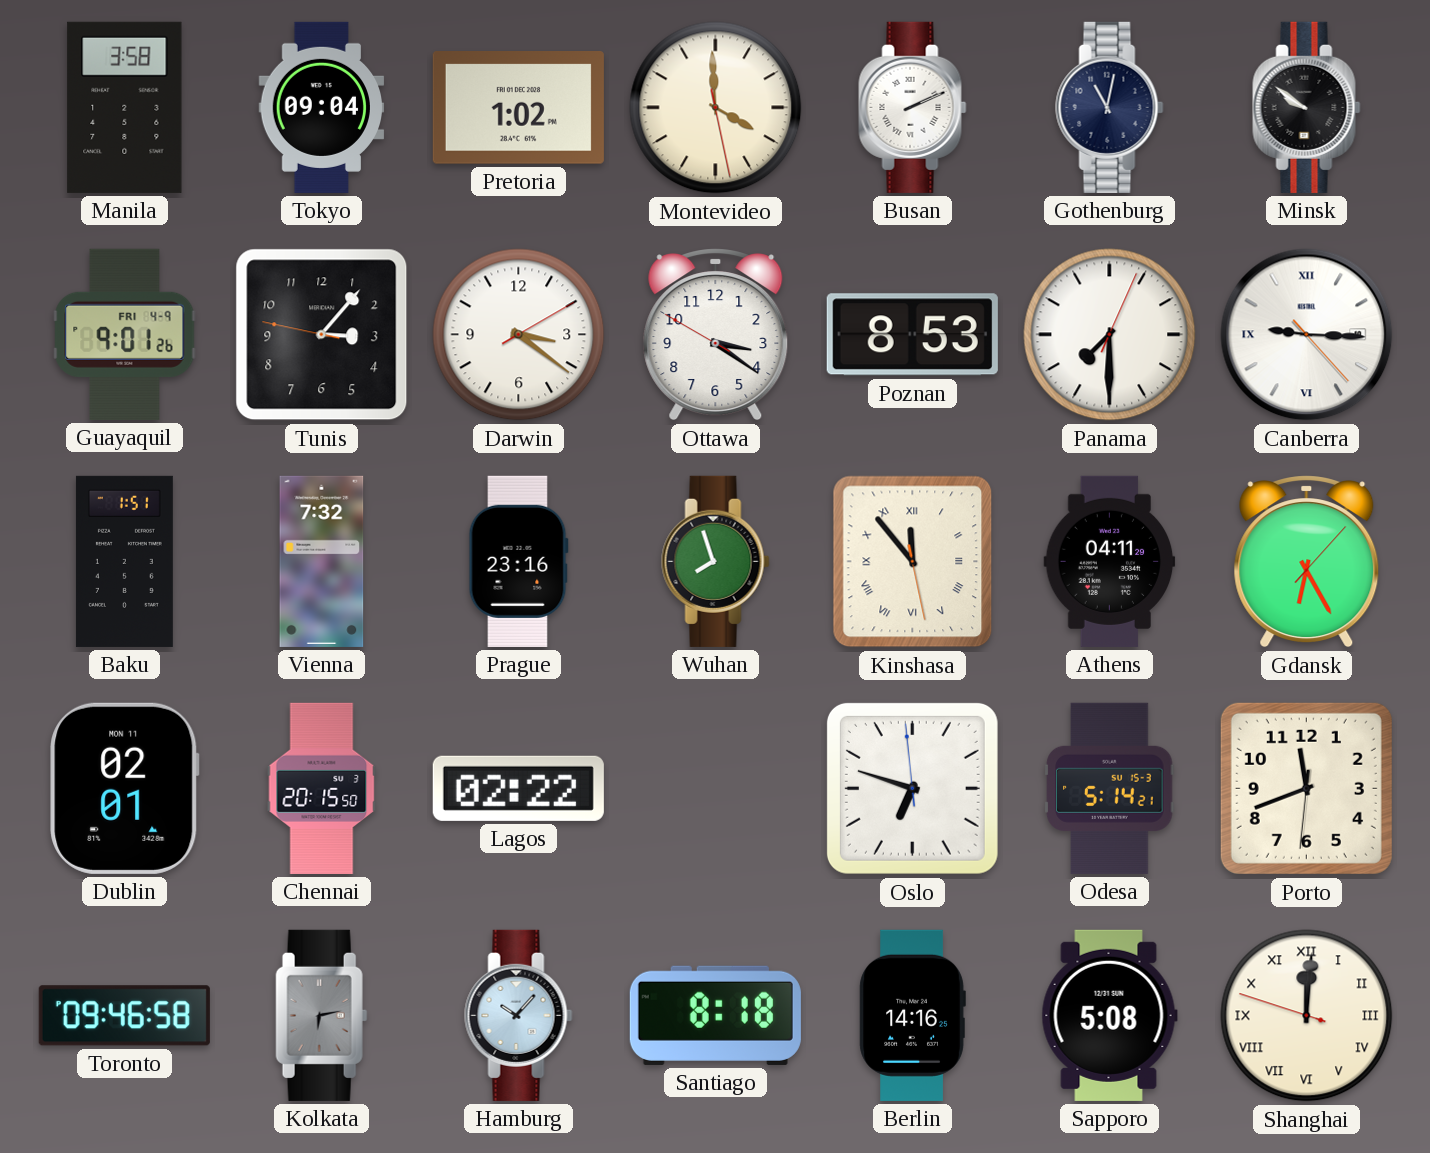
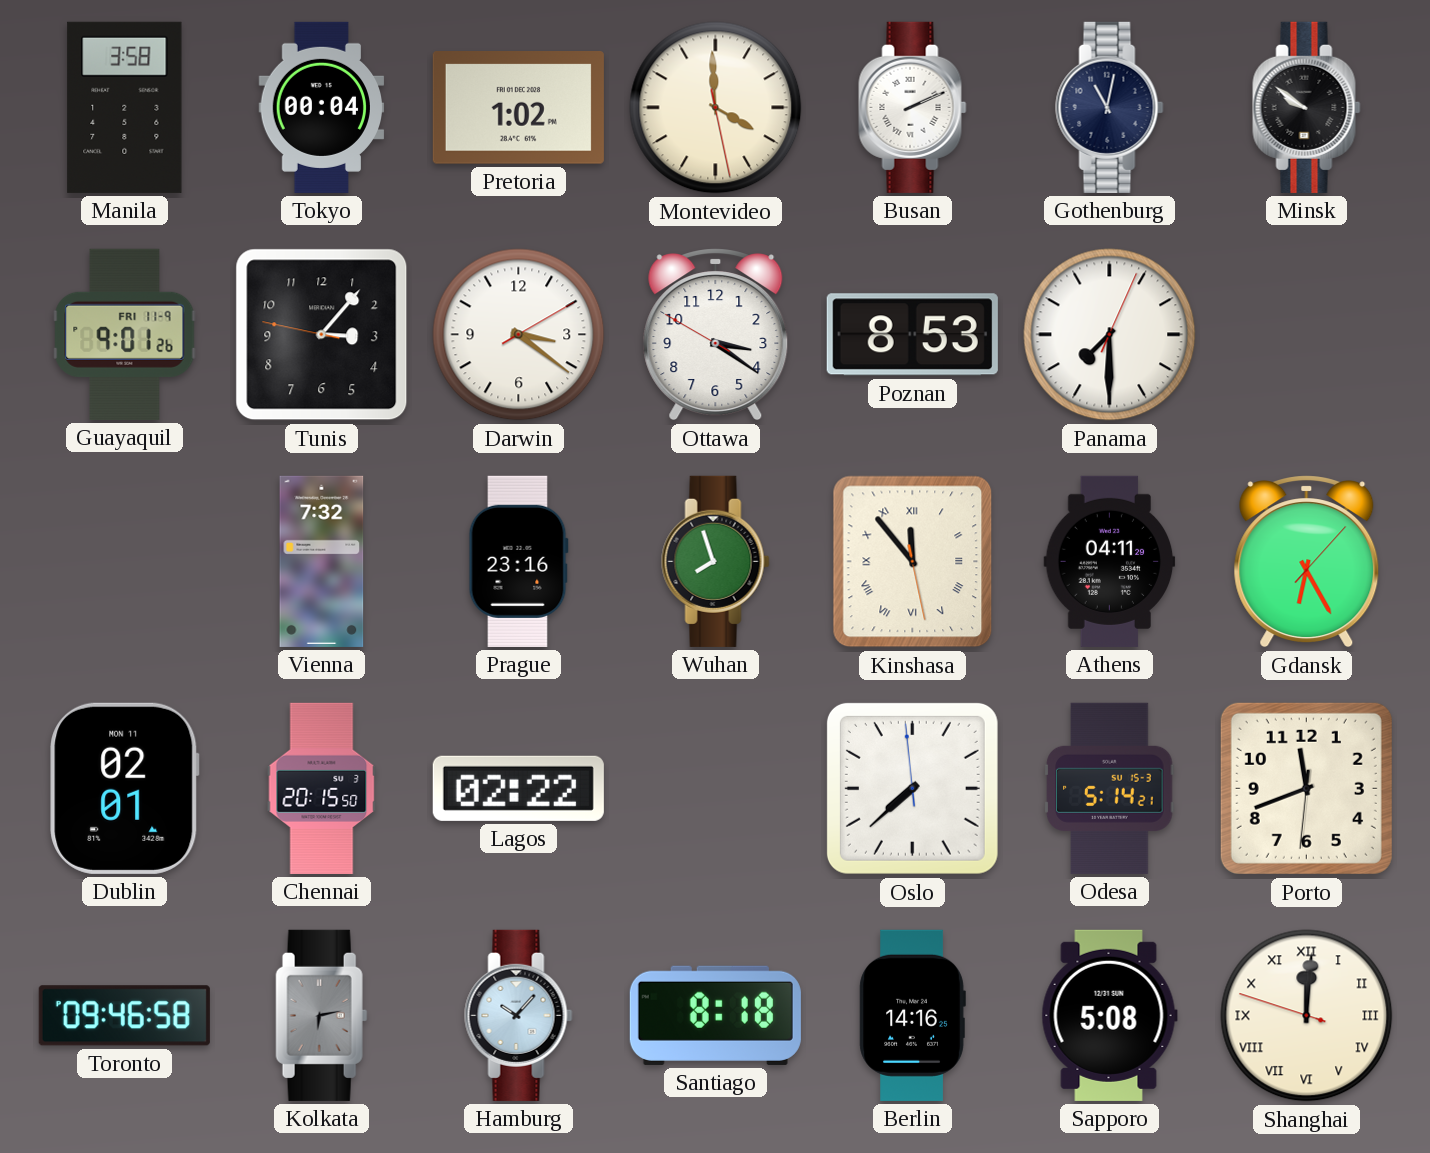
Tokyo: 09:04 -> 00:04 (322, 107)
Guayaquil date: FRI 4-9 -> FRI 11-9 (125, 334)
Canberra: 9:15 -> none (1307, 335)
Baku: 1:51 -> none (124, 561)
Oslo: 6:47 -> 7:37 (912, 788)
